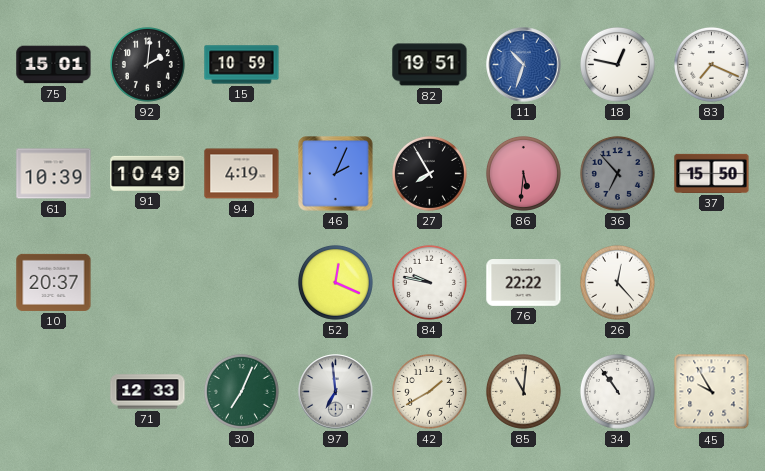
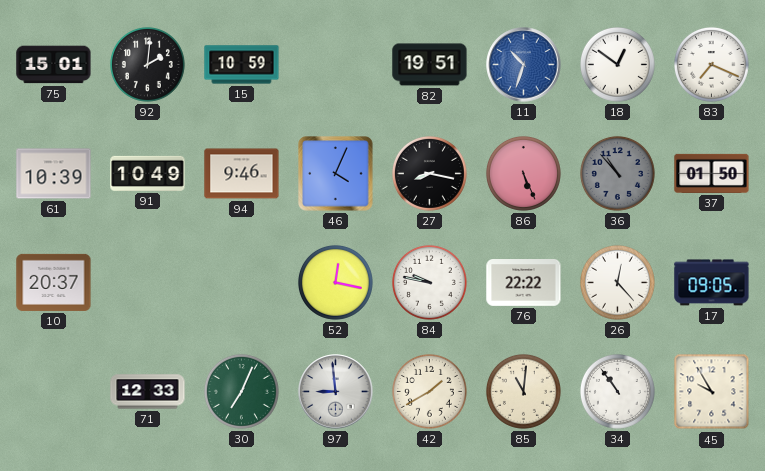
18: 12:47 -> 12:51 (617, 64)
94: 4:19 -> 9:46 (242, 174)
46: 2:04 -> 4:04 (336, 174)
27: 7:55 -> 8:17 (429, 173)
86: 5:31 -> 5:26 (523, 173)
36: 6:53 -> 10:53 (617, 173)
37: 15:50 -> 01:50 (712, 173)
52: 12:19 -> 12:17 (335, 282)
17: none -> 09:05 (712, 283)
97: 6:59 -> 8:59 (336, 392)
